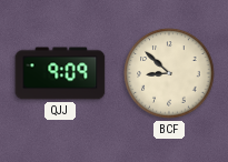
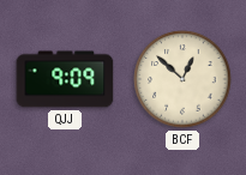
BCF: 8:52 -> 12:52 (182, 79)
